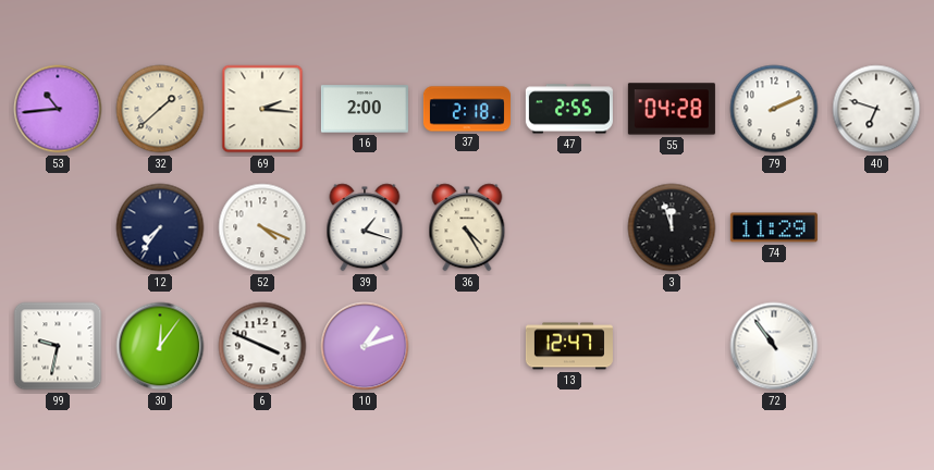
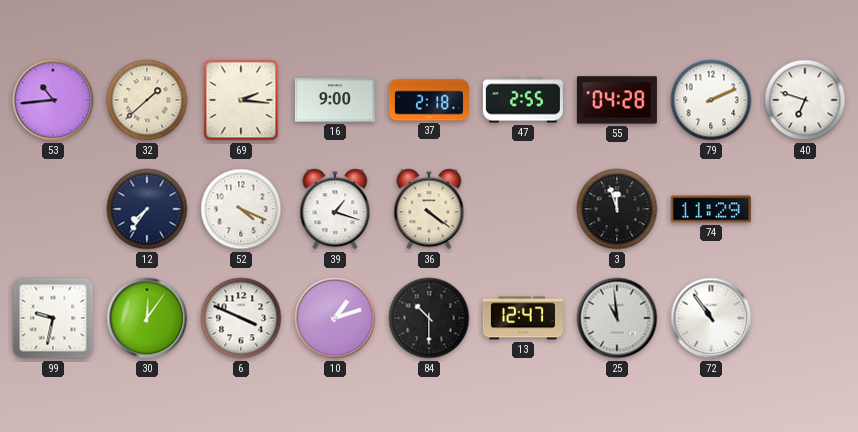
16: 2:00 -> 9:00 (335, 100)
36: 4:25 -> 4:21 (429, 209)
84: none -> 10:30 (429, 318)
25: none -> 10:59 (617, 318)
